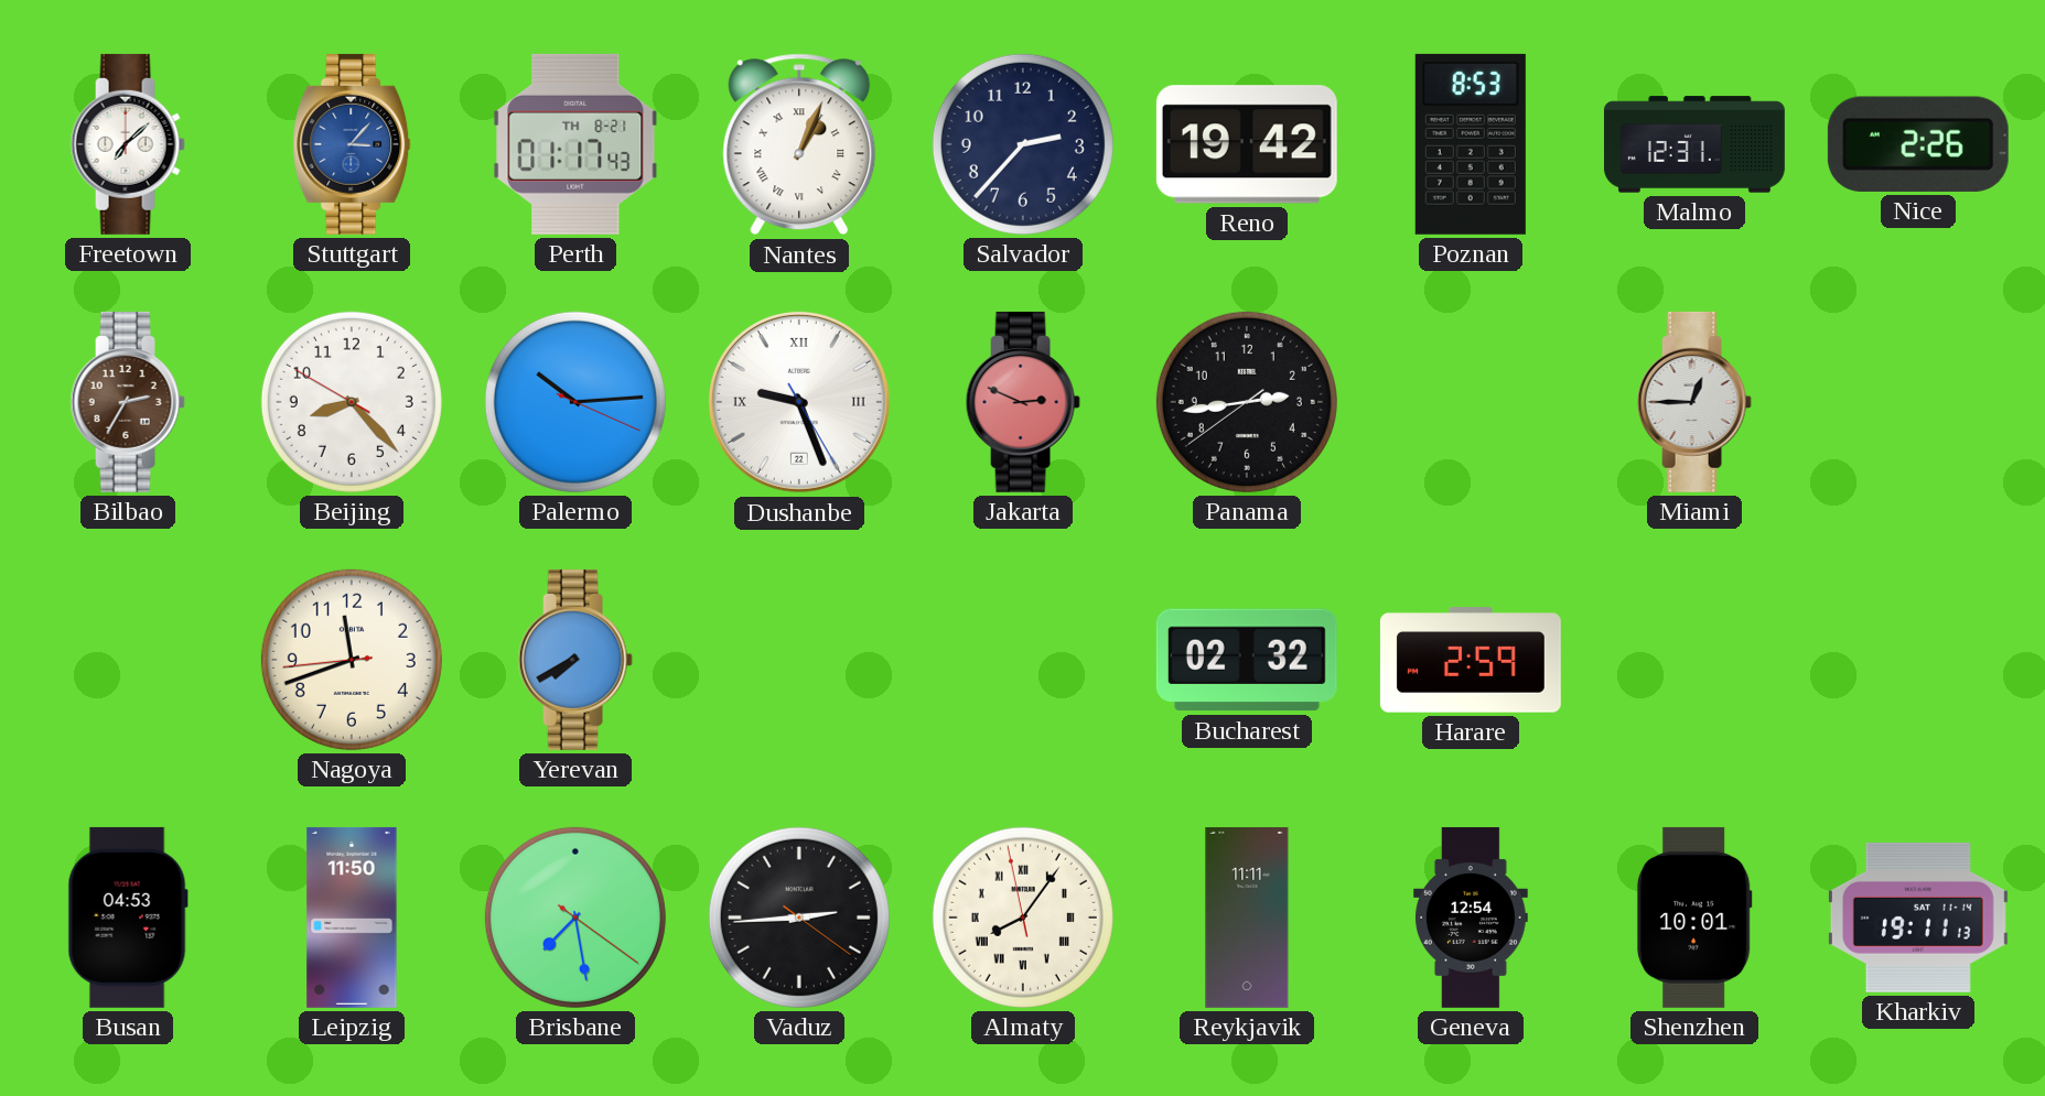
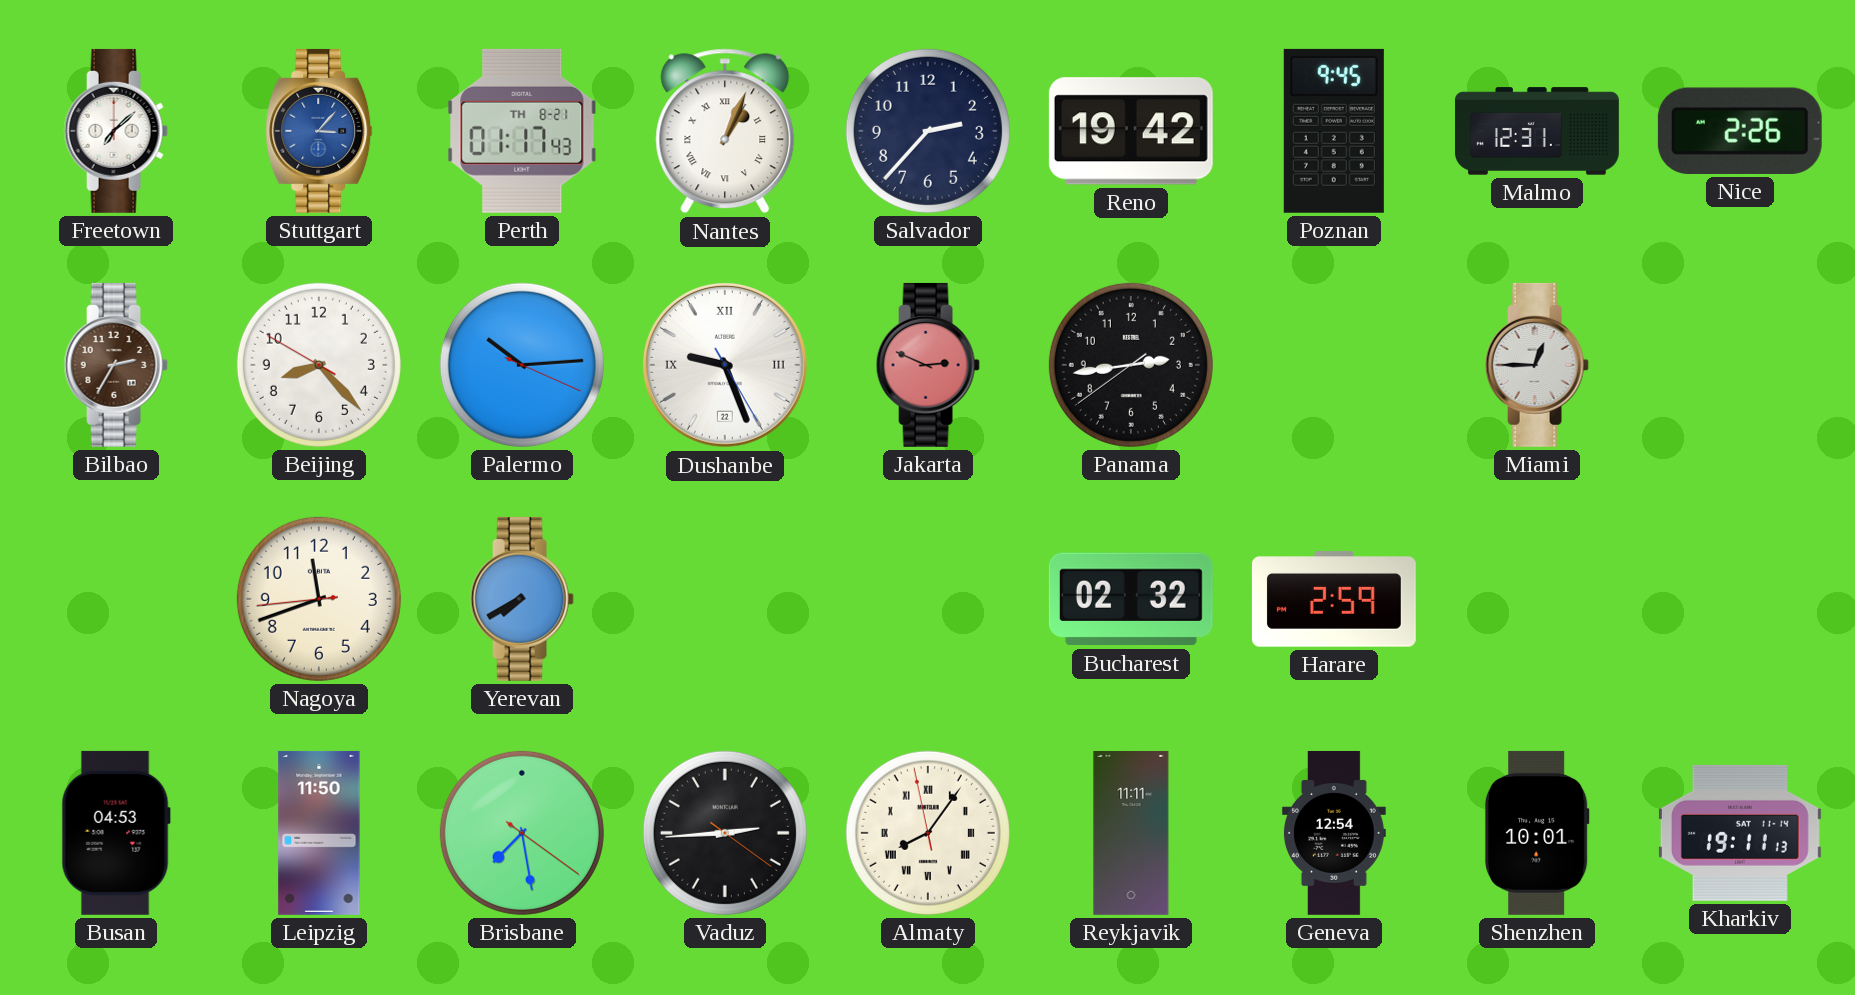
Poznan: 8:53 -> 9:45 (1334, 131)
